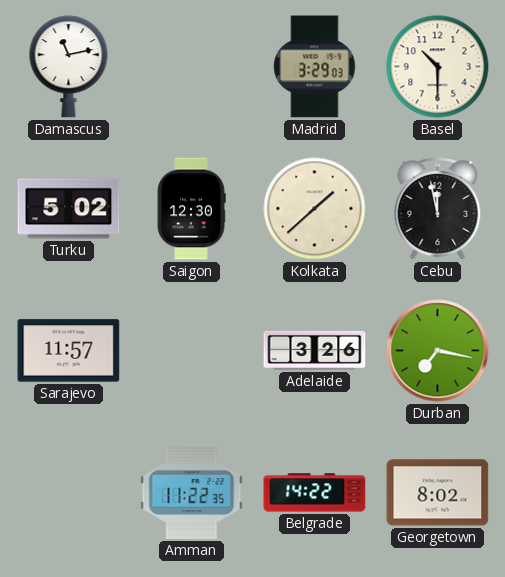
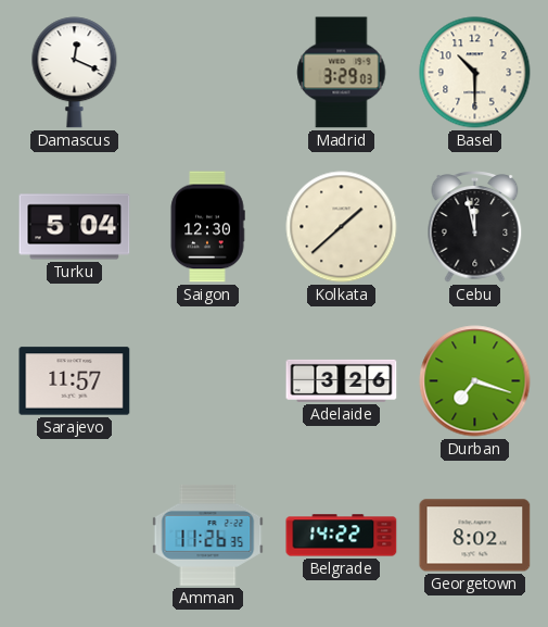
Damascus: 11:13 -> 12:19 (75, 73)
Turku: 5:02 -> 5:04 (75, 227)
Durban: 7:17 -> 7:18 (475, 381)
Amman: 11:22 -> 11:26 (208, 535)
